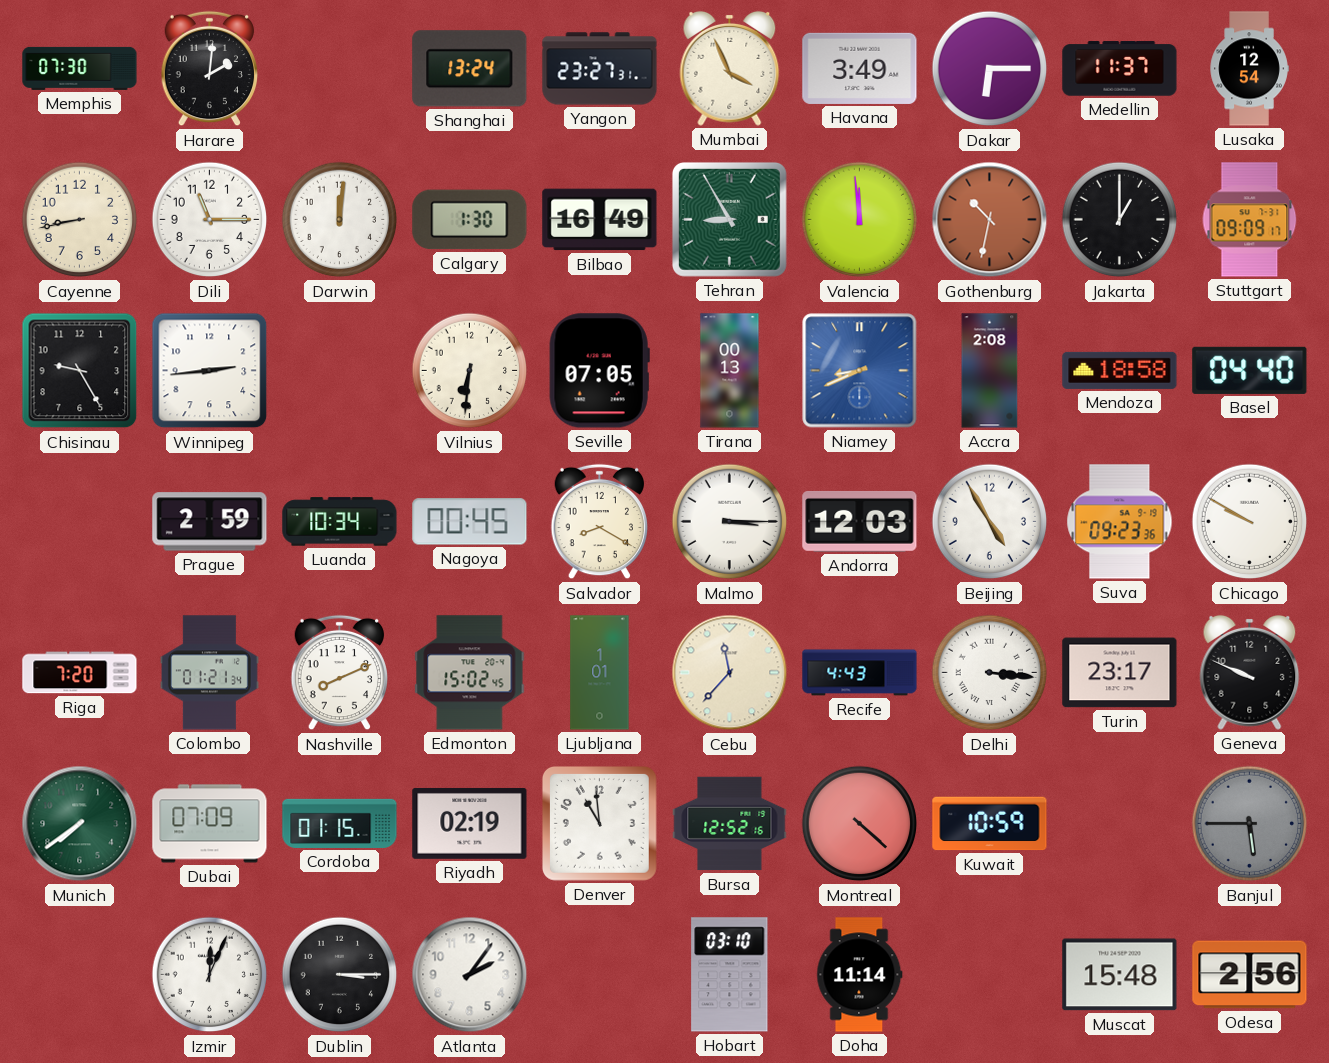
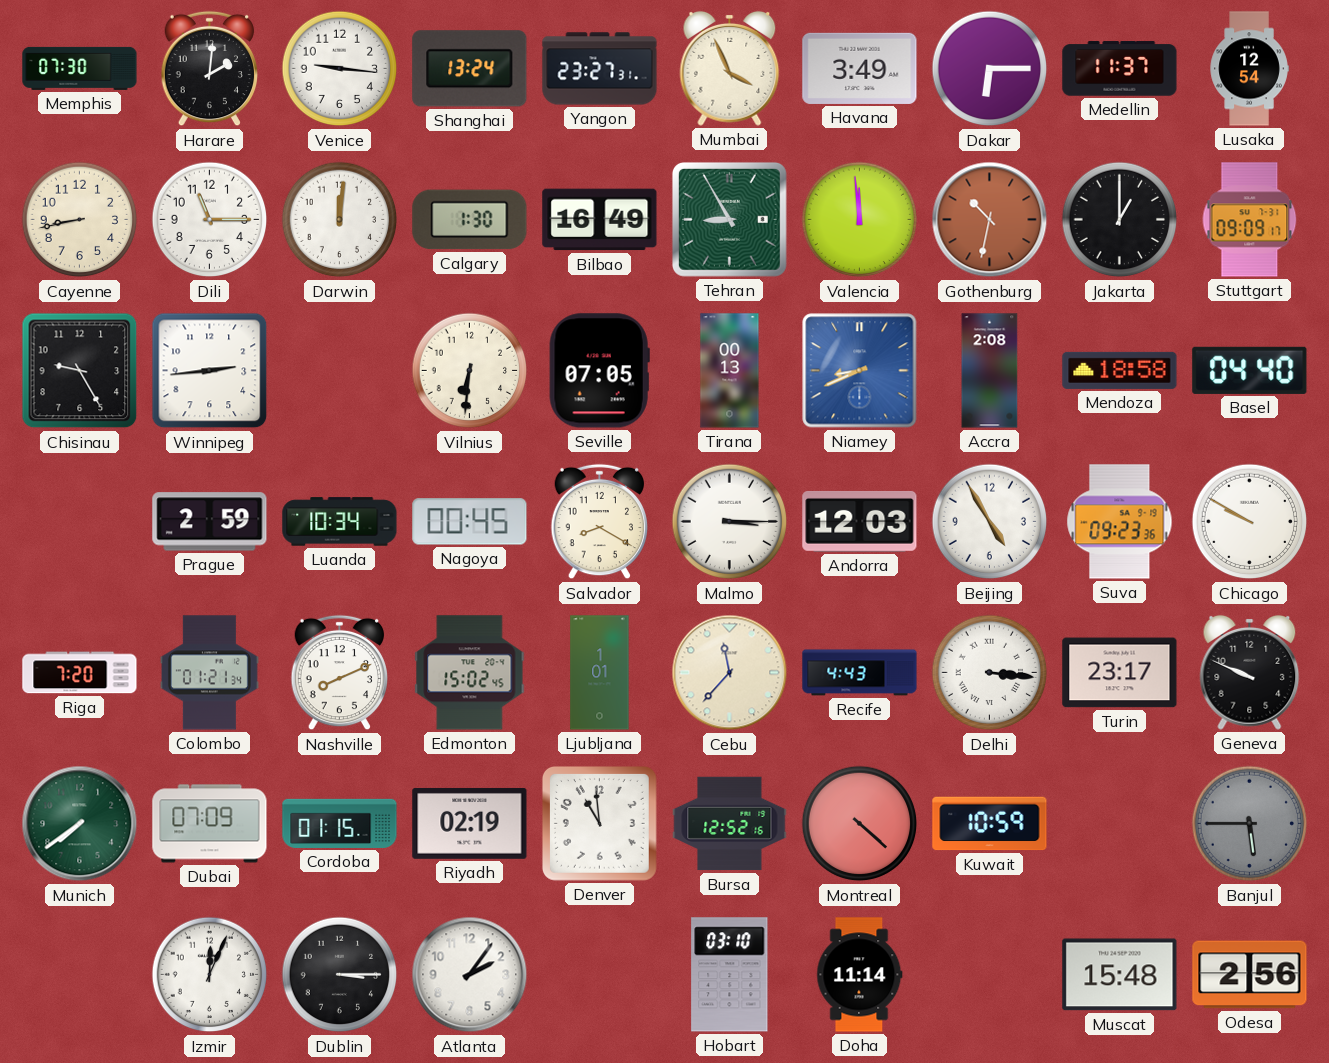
Venice: none -> 9:16 (340, 69)
